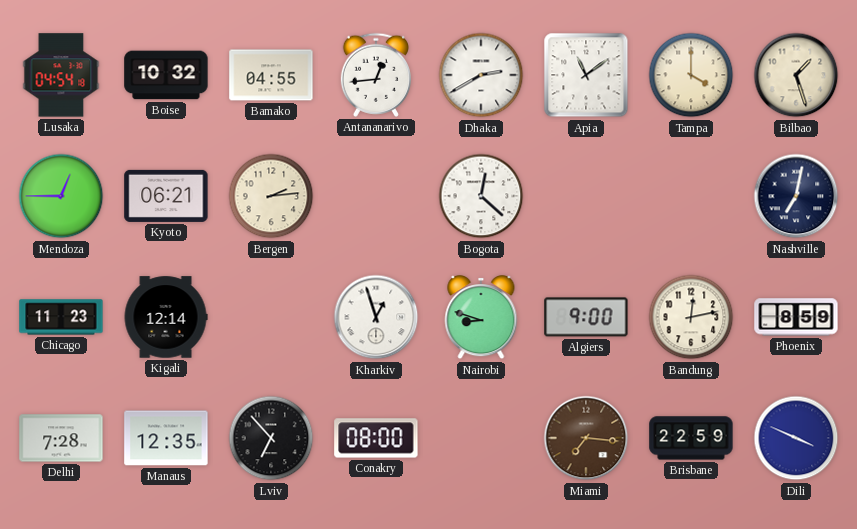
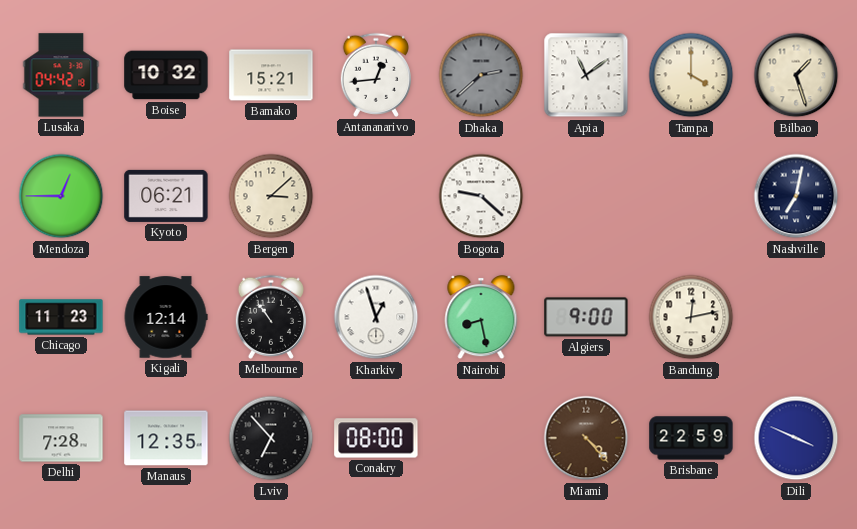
Lusaka: 04:54 -> 04:42 (61, 75)
Bamako: 04:55 -> 15:21 (271, 75)
Dhaka: 2:40 -> 2:38 (481, 75)
Dhaka dial: white -> grey (481, 75)
Bergen: 2:14 -> 3:08 (271, 196)
Bogota: 12:22 -> 9:22 (481, 196)
Melbourne: none -> 10:54 (271, 317)
Nairobi: 8:48 -> 8:28 (481, 318)
Phoenix: 8:59 -> none (796, 317)
Miami: 7:16 -> 4:23 (586, 438)
